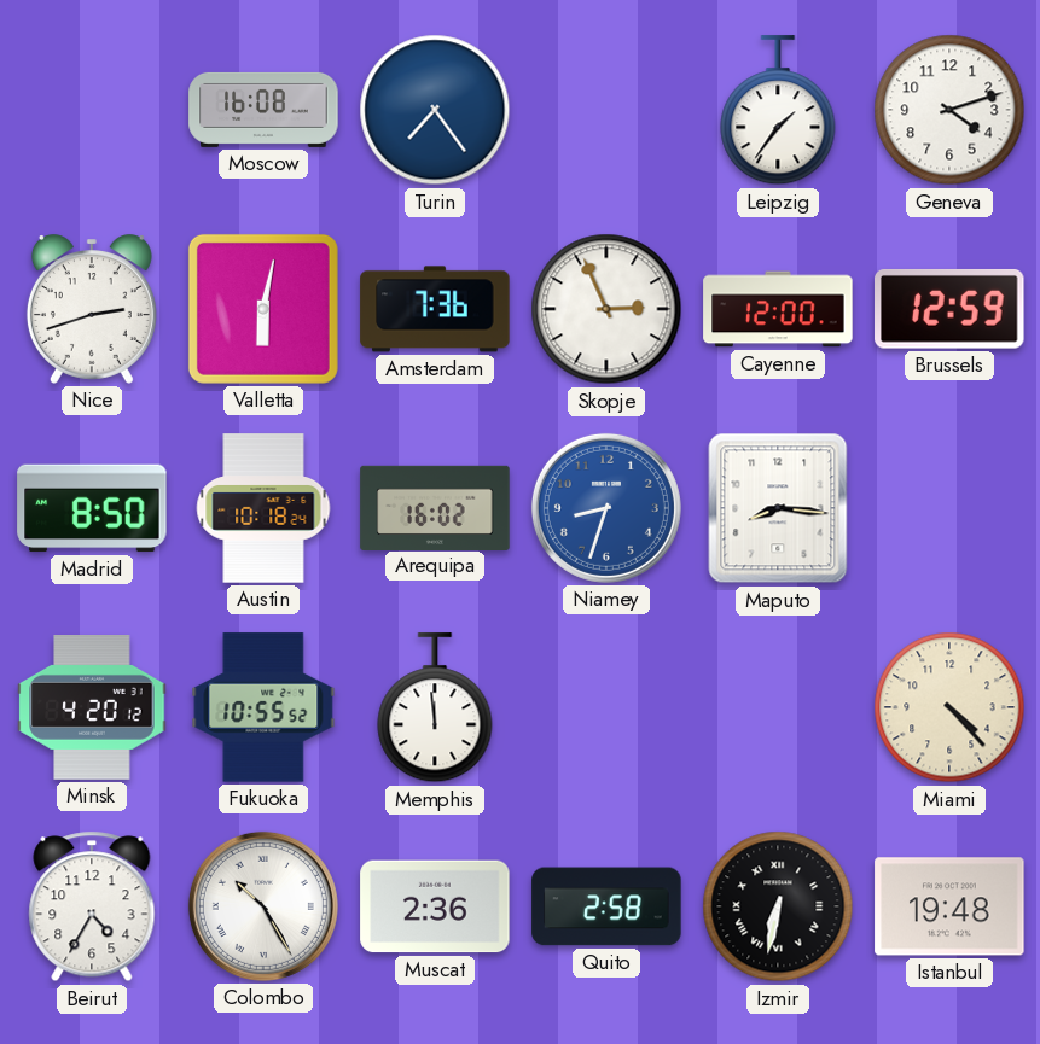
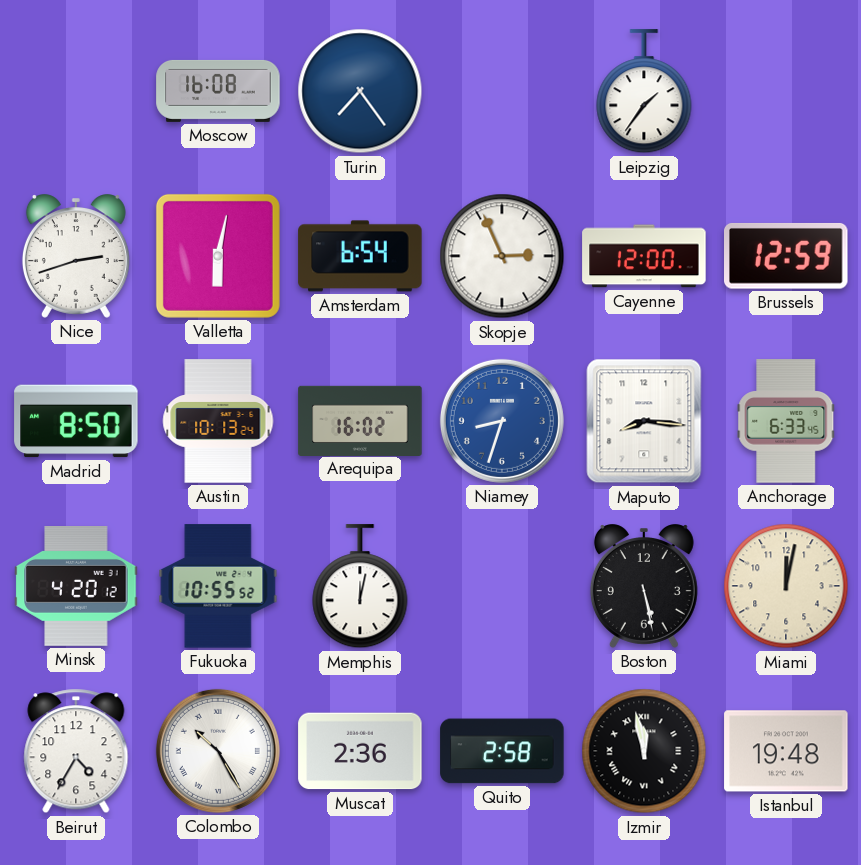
Geneva: 4:12 -> none (949, 110)
Amsterdam: 7:36 -> 6:54 (360, 256)
Austin: 10:18 -> 10:13 (218, 421)
Anchorage: none -> 6:33 (786, 421)
Memphis: 11:59 -> 12:02 (360, 587)
Boston: none -> 5:28 (644, 586)
Miami: 4:23 -> 12:02 (786, 586)
Izmir: 6:32 -> 11:58 (644, 751)
